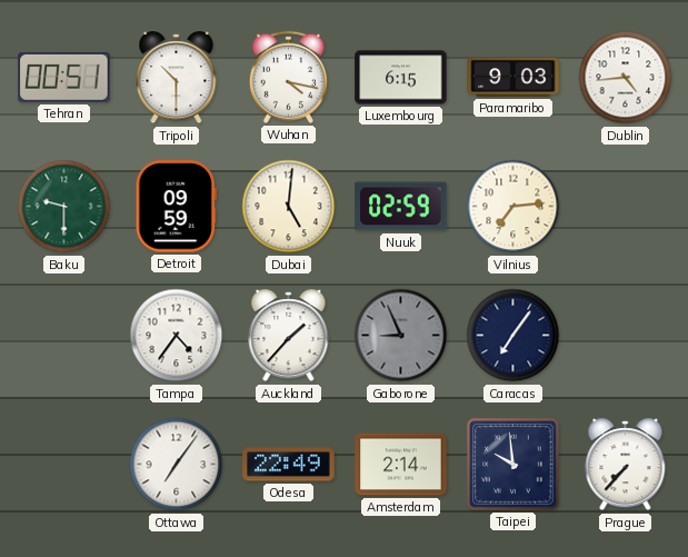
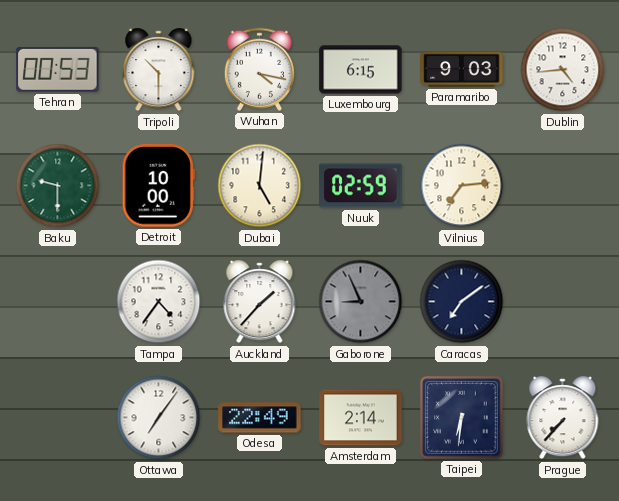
Tehran: 00:51 -> 00:53 (58, 69)
Detroit: 09:59 -> 10:00 (158, 186)
Caracas: 7:06 -> 7:09 (462, 302)
Taipei: 9:59 -> 6:31 (462, 418)
